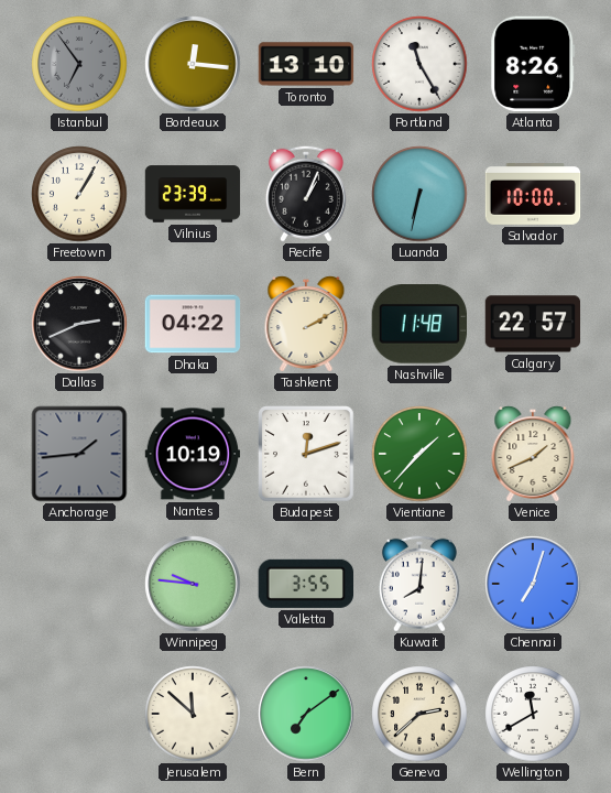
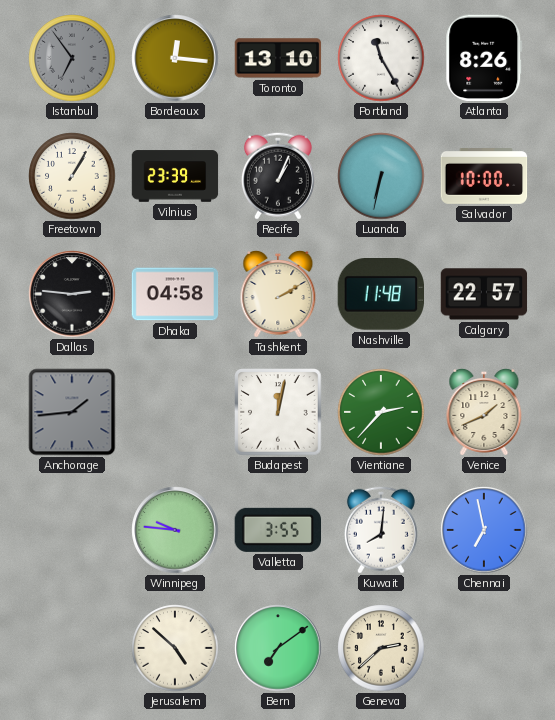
Dallas: 2:41 -> 2:46 (72, 294)
Dhaka: 04:22 -> 04:58 (175, 294)
Nantes: 10:19 -> none (193, 454)
Budapest: 12:12 -> 12:02 (278, 412)
Vientiane: 1:37 -> 2:37 (381, 412)
Chennai: 7:03 -> 6:58 (484, 530)
Jerusalem: 11:52 -> 4:52 (175, 648)
Wellington: 11:40 -> none (533, 714)
